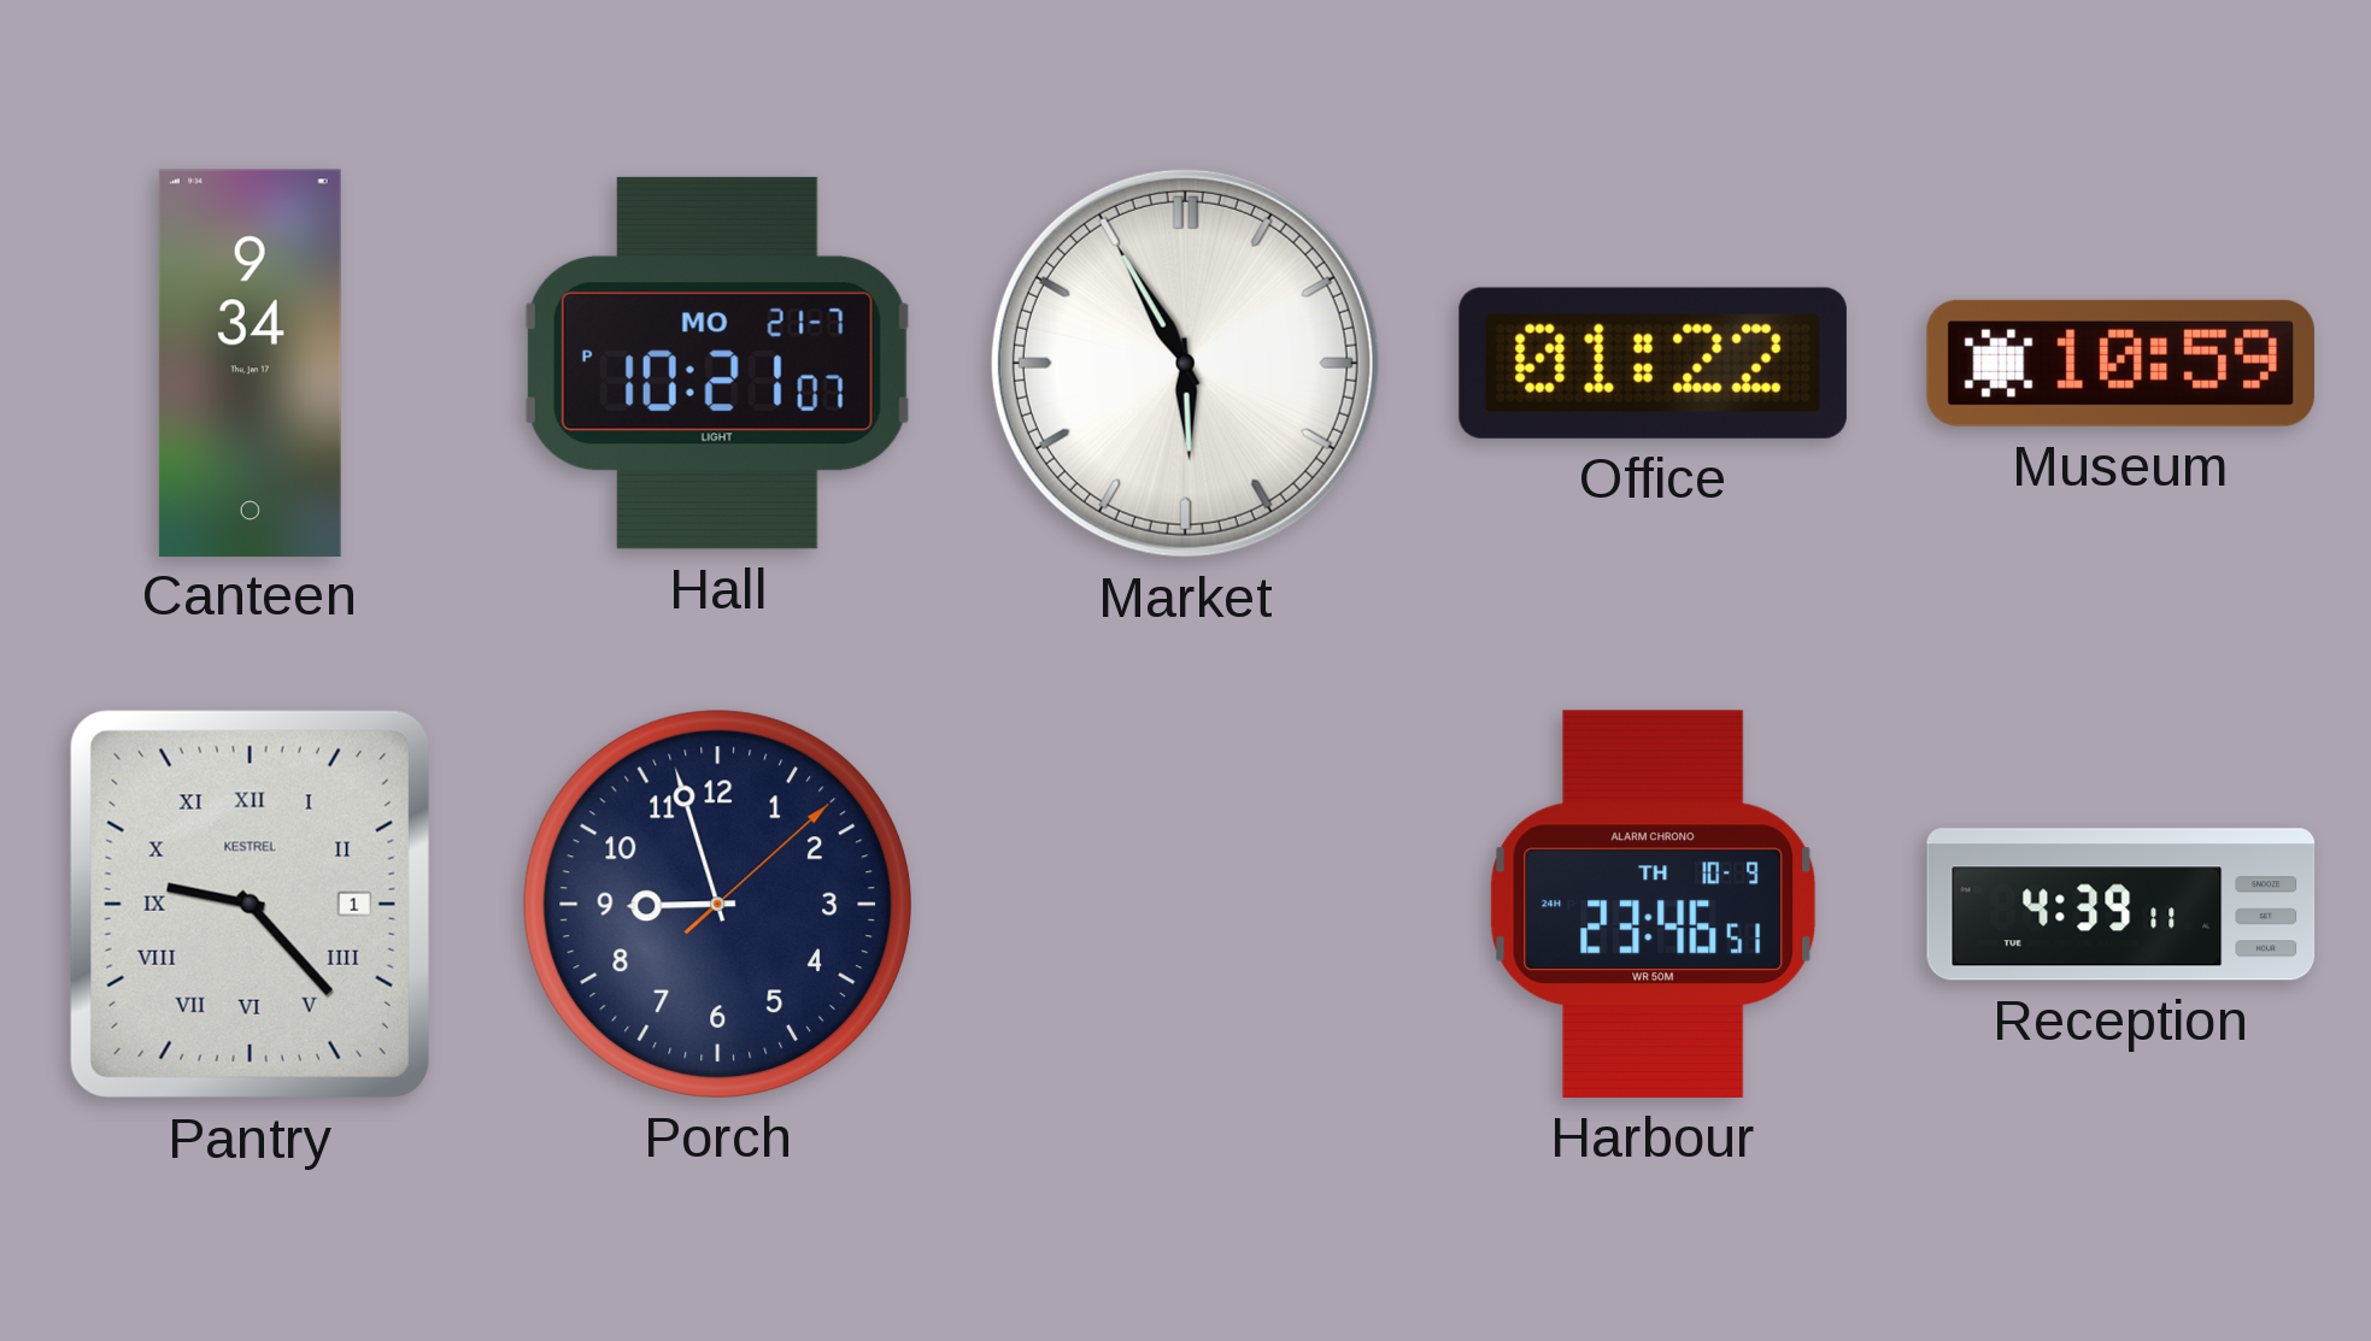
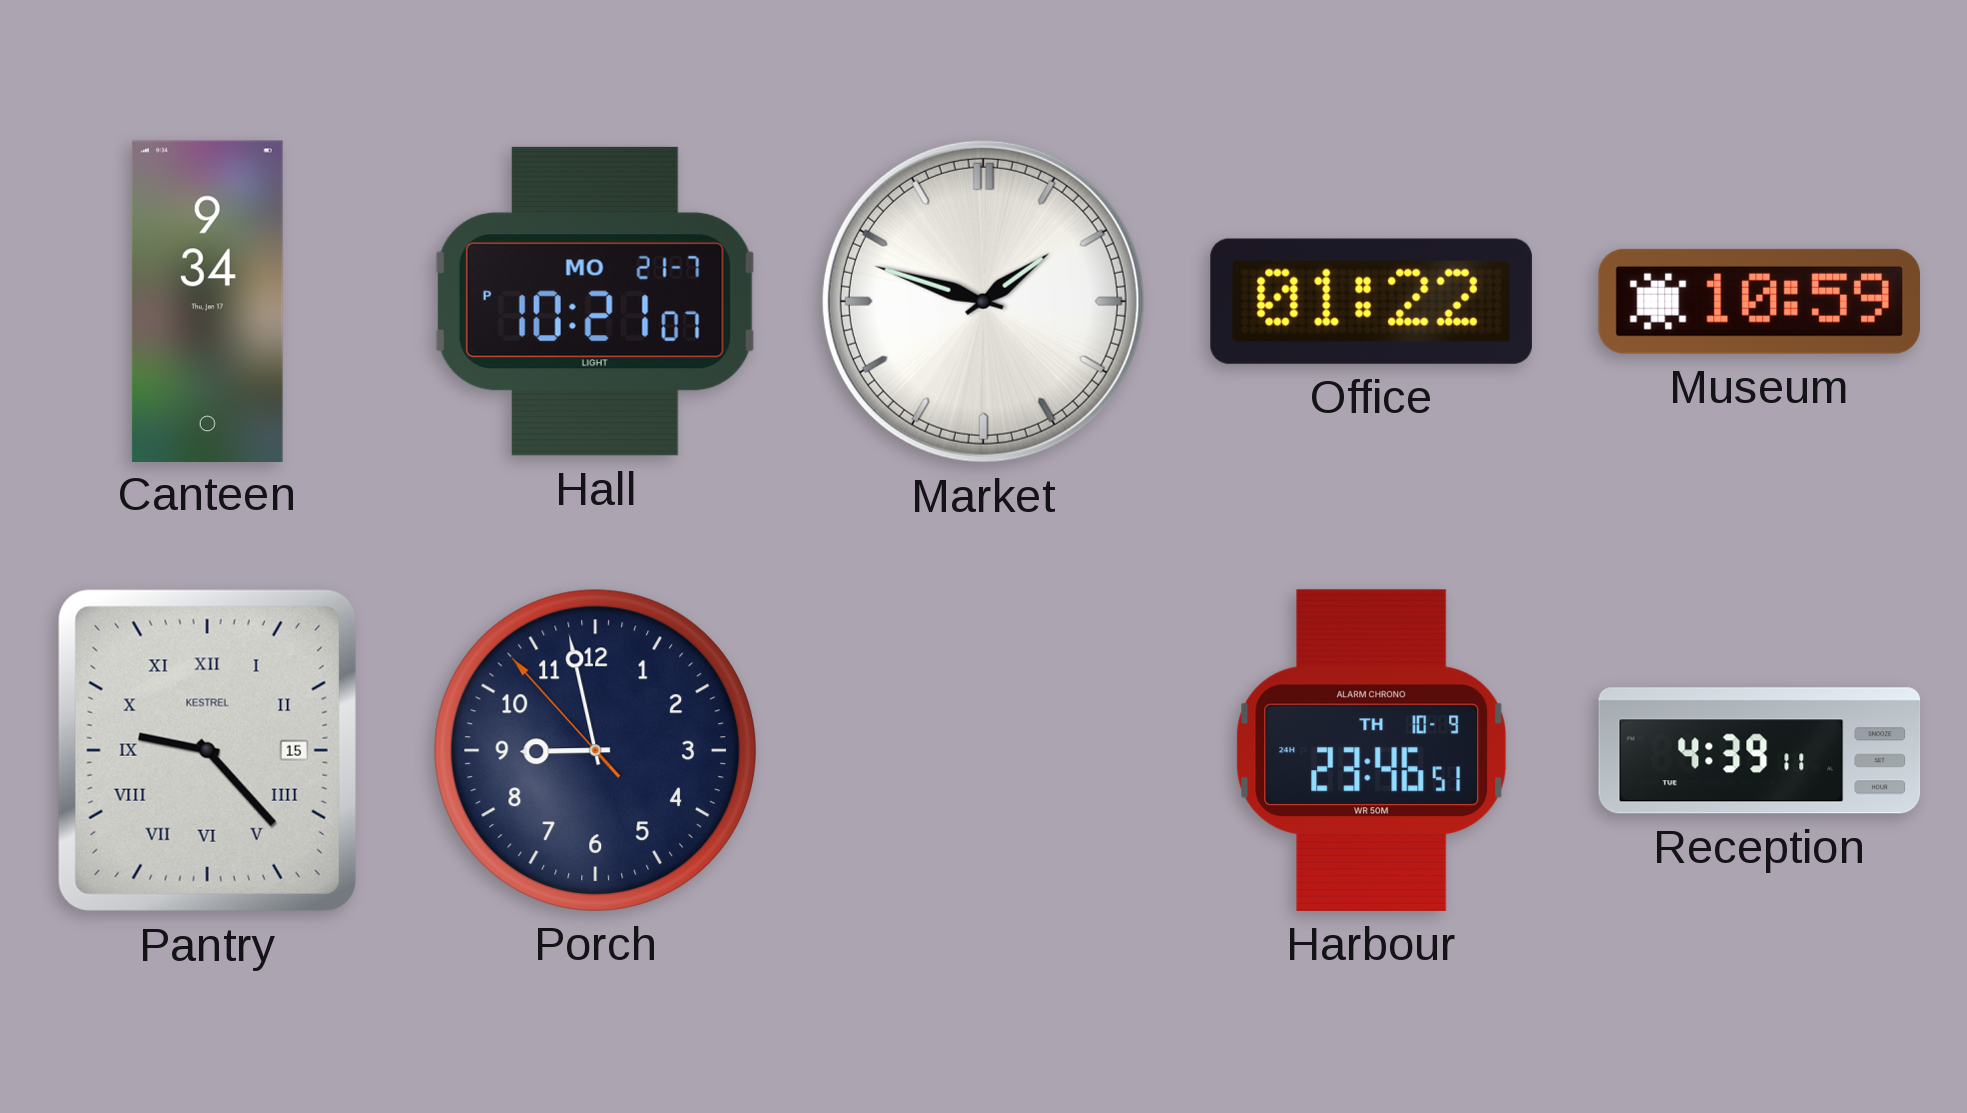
Market: 5:55 -> 1:48 (983, 301)
Pantry date: 1 -> 15 (207, 750)
Porch: 8:57:08 -> 8:57:53 (595, 750)
